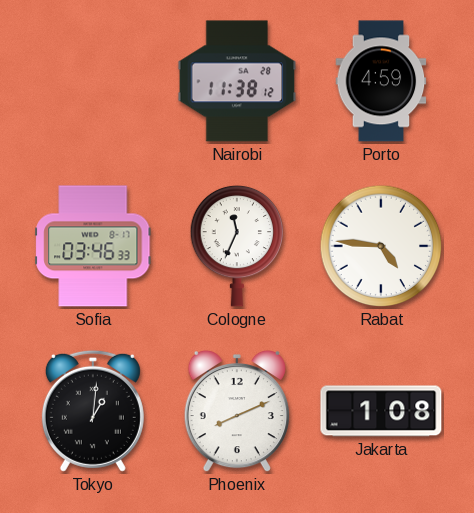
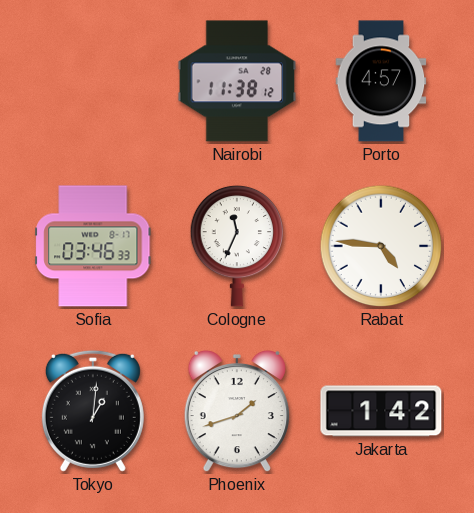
Porto: 4:59 -> 4:57 (381, 81)
Phoenix: 8:11 -> 1:42 (237, 411)
Jakarta: 1:08 -> 1:42 (381, 411)
